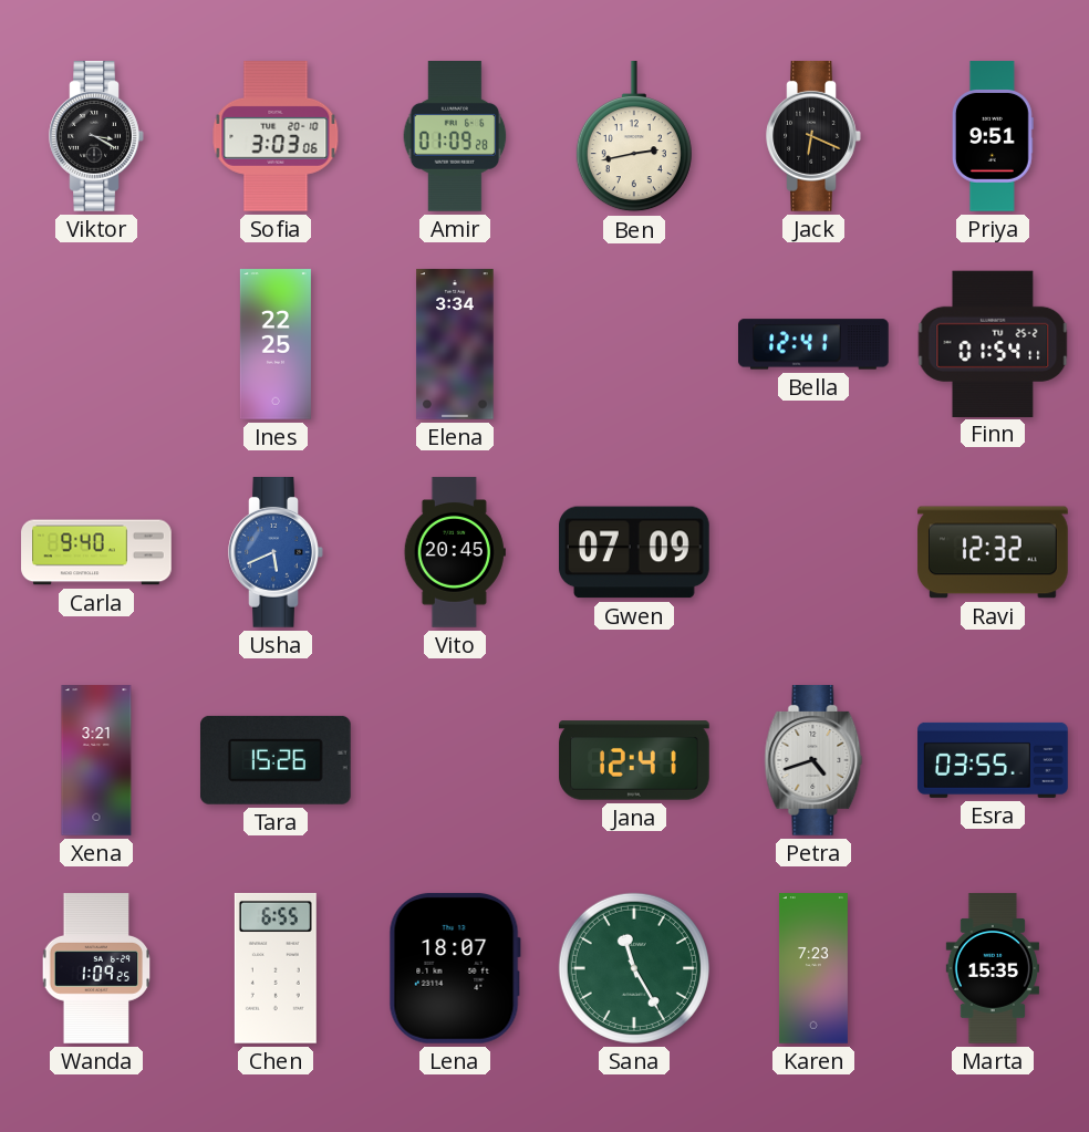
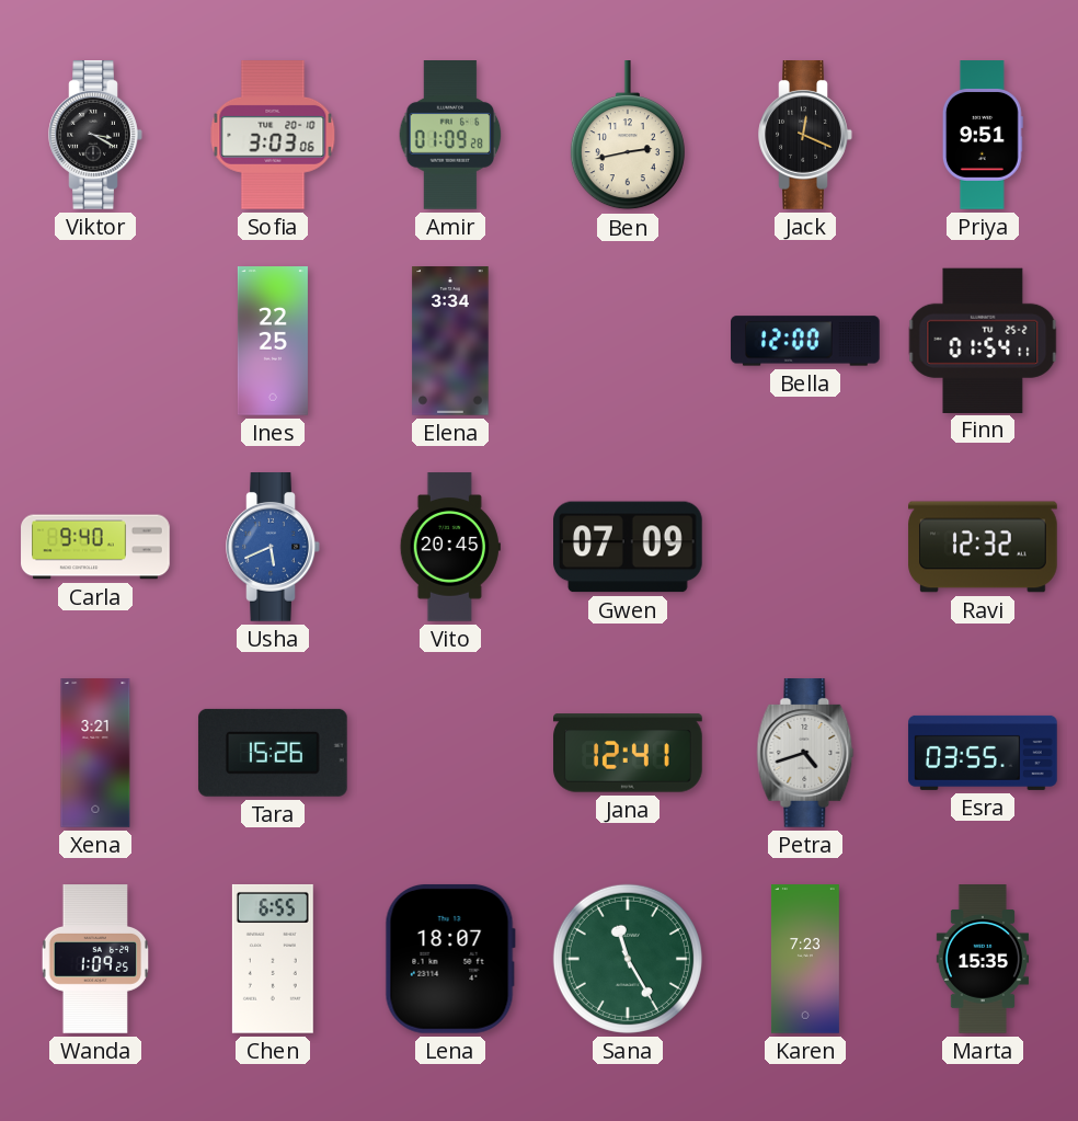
Jack: 6:19 -> 12:19 (805, 136)
Bella: 12:41 -> 12:00 (805, 341)
